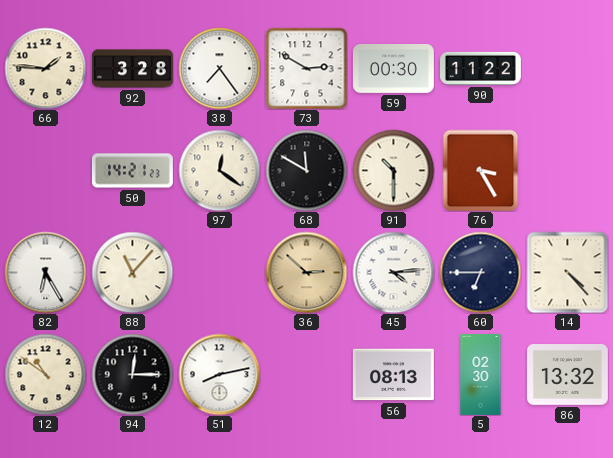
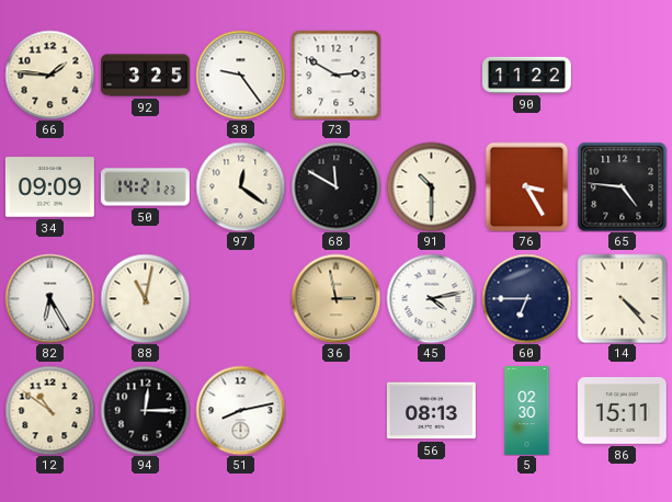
92: 3:28 -> 3:25 (146, 76)
38: 7:24 -> 9:24 (240, 75)
59: 00:30 -> none (393, 69)
34: none -> 09:09 (49, 187)
65: none -> 4:46 (622, 186)
88: 11:07 -> 11:02 (145, 298)
36: 2:52 -> 2:58 (335, 298)
45: 4:14 -> 4:13 (431, 298)
86: 13:32 -> 15:11 (622, 411)
